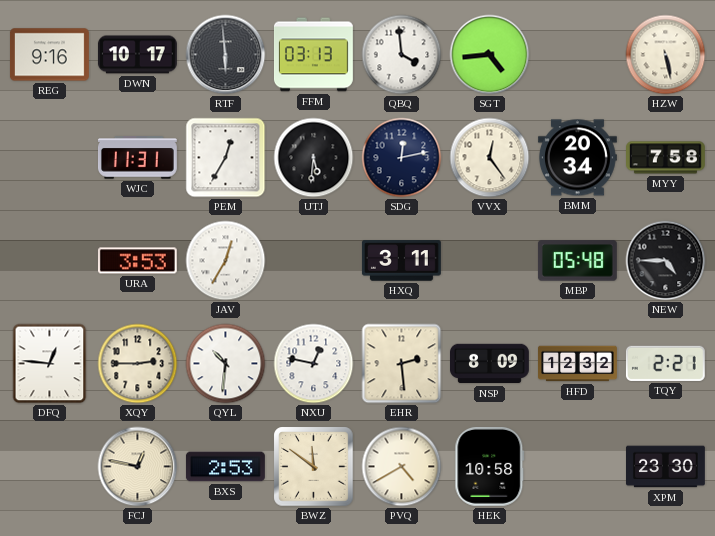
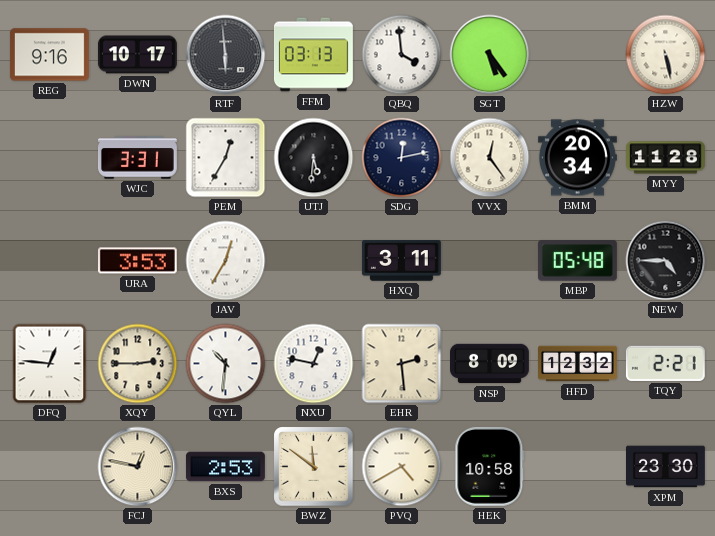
SGT: 4:44 -> 5:24 (490, 55)
WJC: 11:31 -> 3:31 (137, 158)
MYY: 7:58 -> 11:28 (666, 158)
